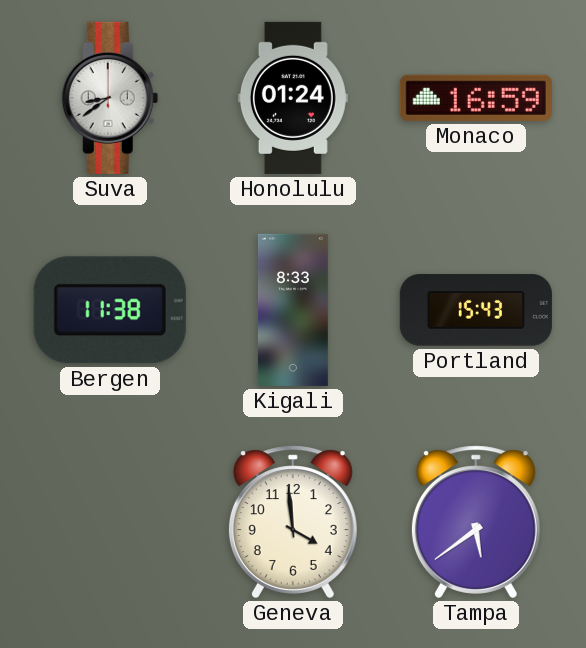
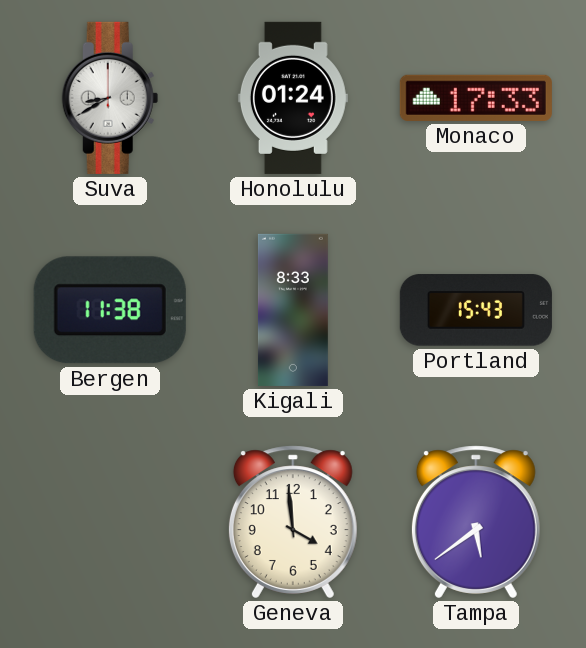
Suva: 8:39 -> 8:40 (110, 98)
Monaco: 16:59 -> 17:33 (476, 98)
